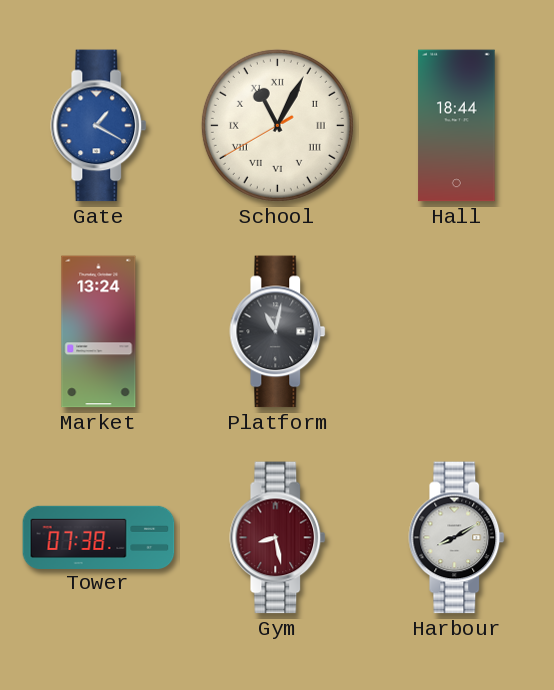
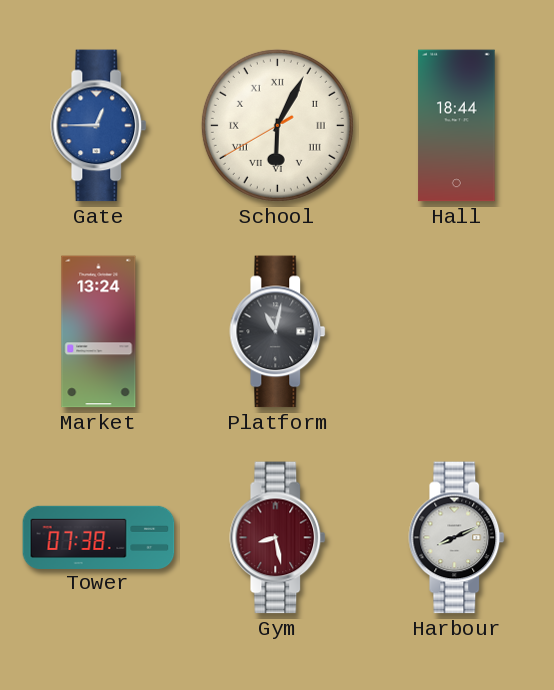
Gate: 1:20 -> 12:45 (99, 126)
School: 11:04 -> 6:04 (277, 125)
Harbour: 8:10 -> 8:11 (457, 538)
